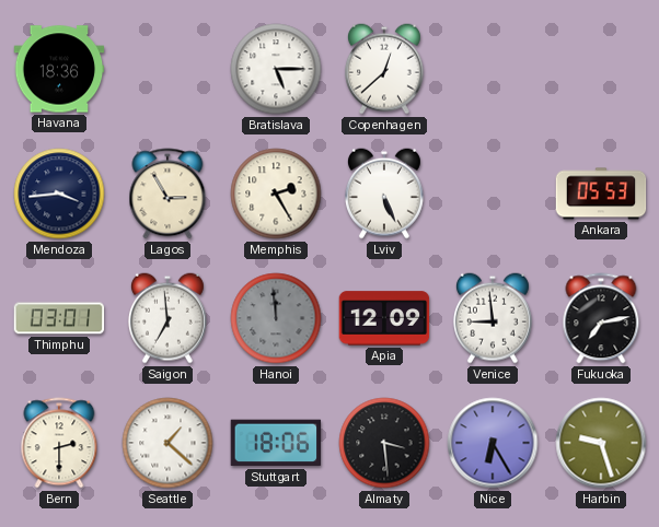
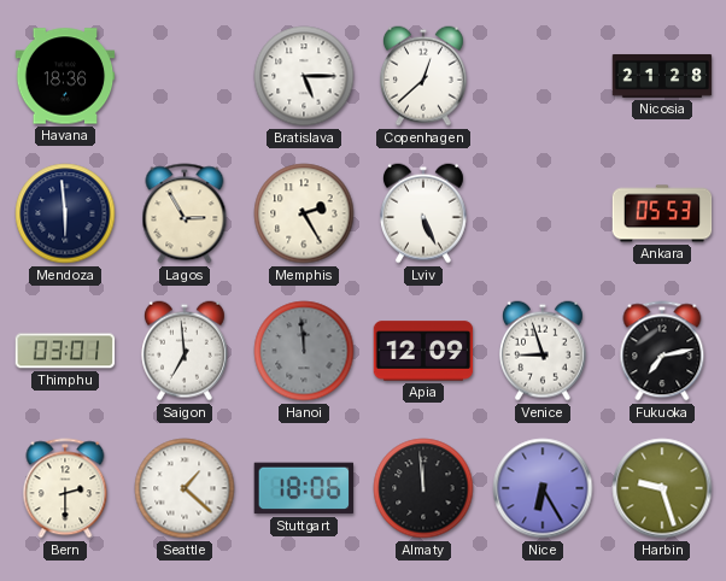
Nicosia: none -> 21:28 (662, 76)
Mendoza: 3:44 -> 5:59 (65, 213)
Venice: 8:59 -> 8:57 (543, 351)
Almaty: 3:29 -> 11:59 (423, 488)
